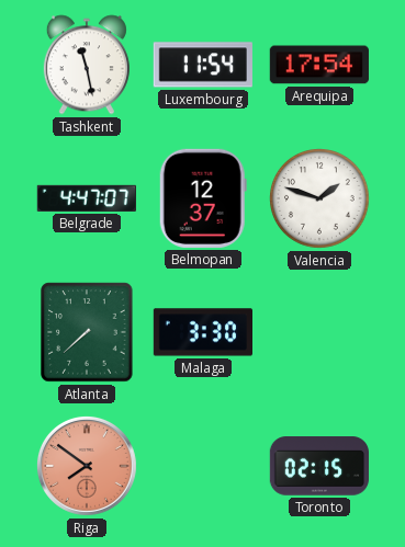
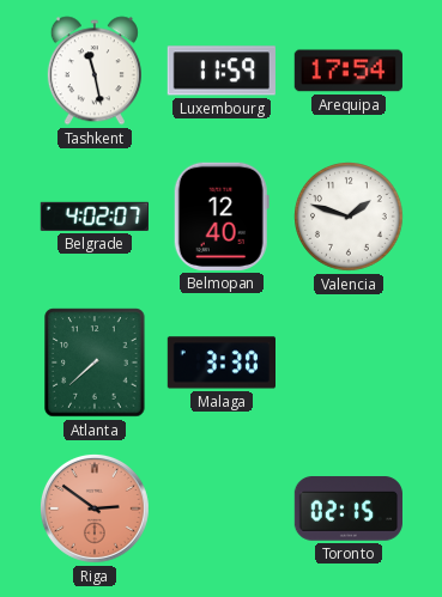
Luxembourg: 11:54 -> 11:59 (222, 71)
Belgrade: 4:47 -> 4:02 (95, 217)
Belmopan: 12:37 -> 12:40 (222, 217)
Riga: 7:51 -> 2:51 (95, 508)
